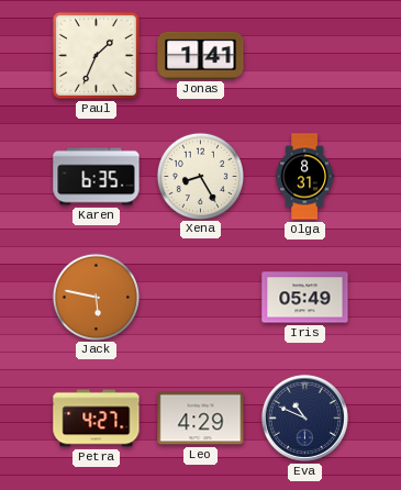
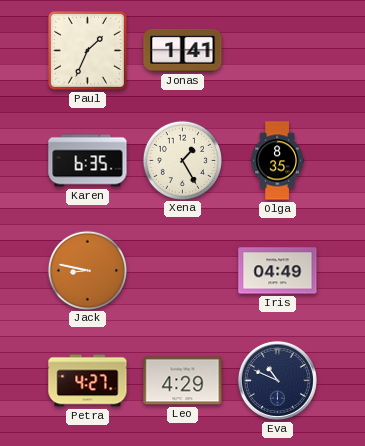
Xena: 8:25 -> 1:25 (182, 160)
Olga: 8:31 -> 8:35 (277, 161)
Jack: 5:47 -> 8:47 (87, 270)
Iris: 05:49 -> 04:49 (278, 271)
